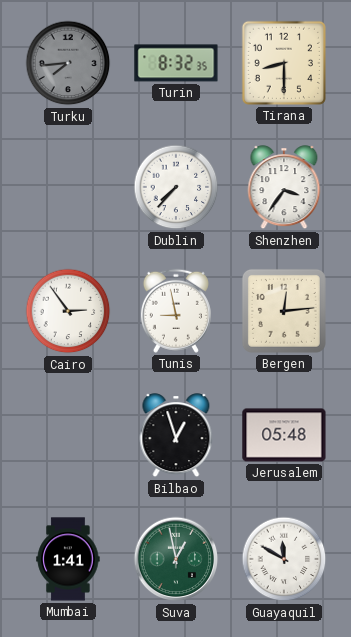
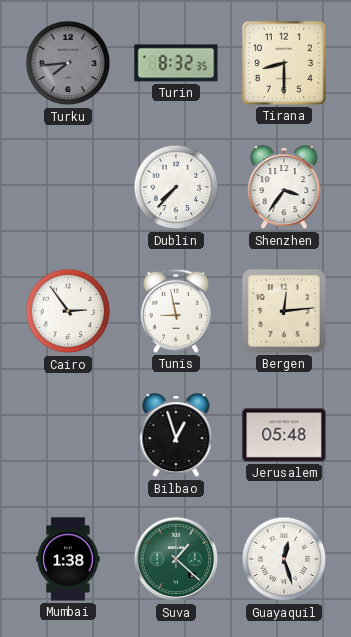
Mumbai: 1:41 -> 1:38 (68, 559)
Suva: 12:58 -> 1:22 (176, 559)
Guayaquil: 11:50 -> 12:27 (284, 559)
